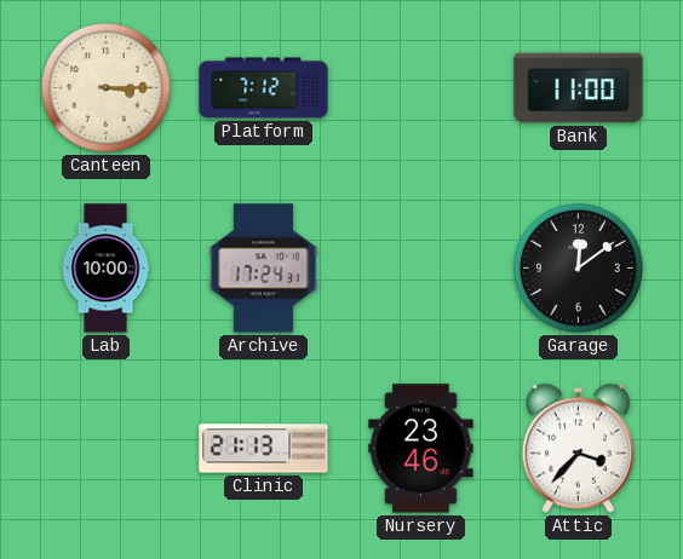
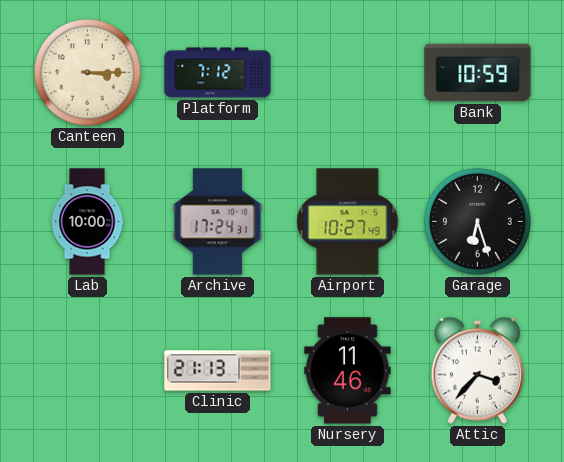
Bank: 11:00 -> 10:59 (478, 73)
Airport: none -> 10:27 (348, 222)
Garage: 12:09 -> 6:27 (477, 221)
Nursery: 23:46 -> 11:46 (348, 371)
